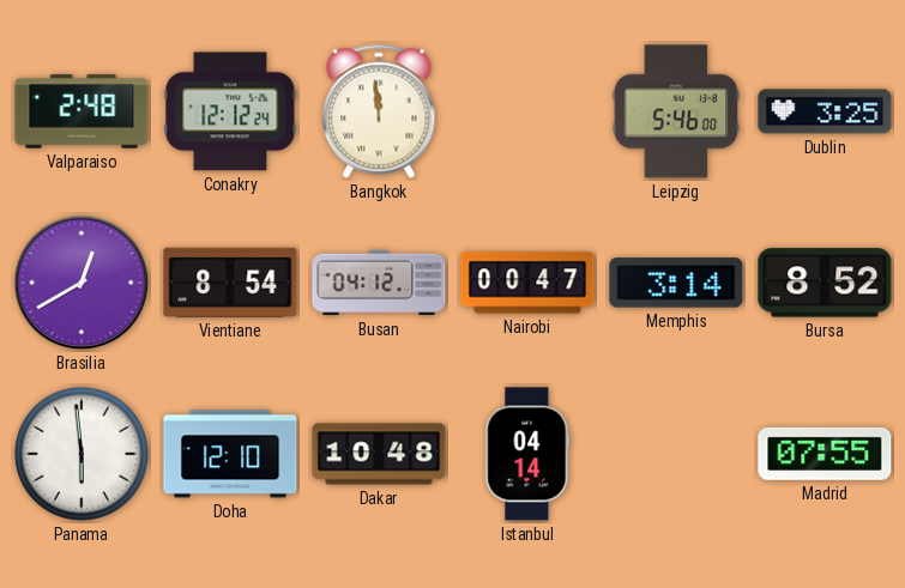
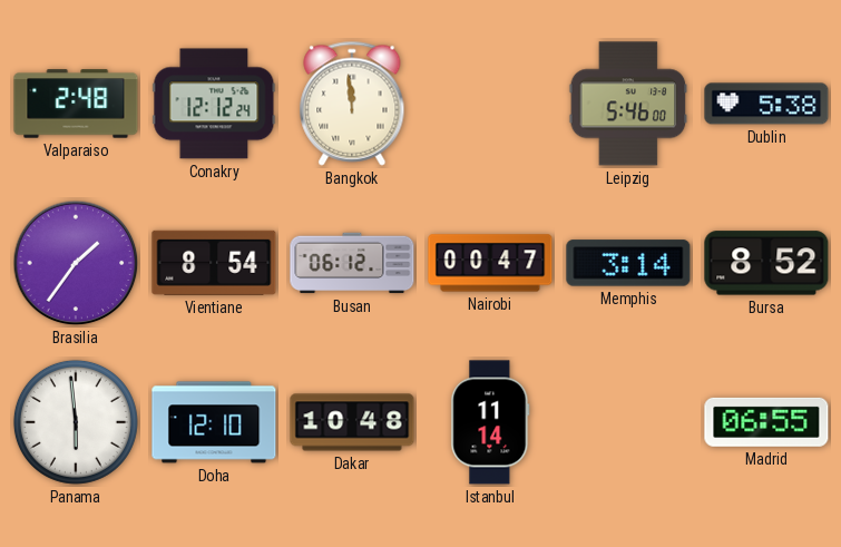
Dublin: 3:25 -> 5:38 (766, 104)
Brasilia: 12:40 -> 1:36 (76, 263)
Busan: 04:12 -> 06:12 (352, 263)
Istanbul: 04:14 -> 11:14 (490, 422)
Madrid: 07:55 -> 06:55 (766, 422)
